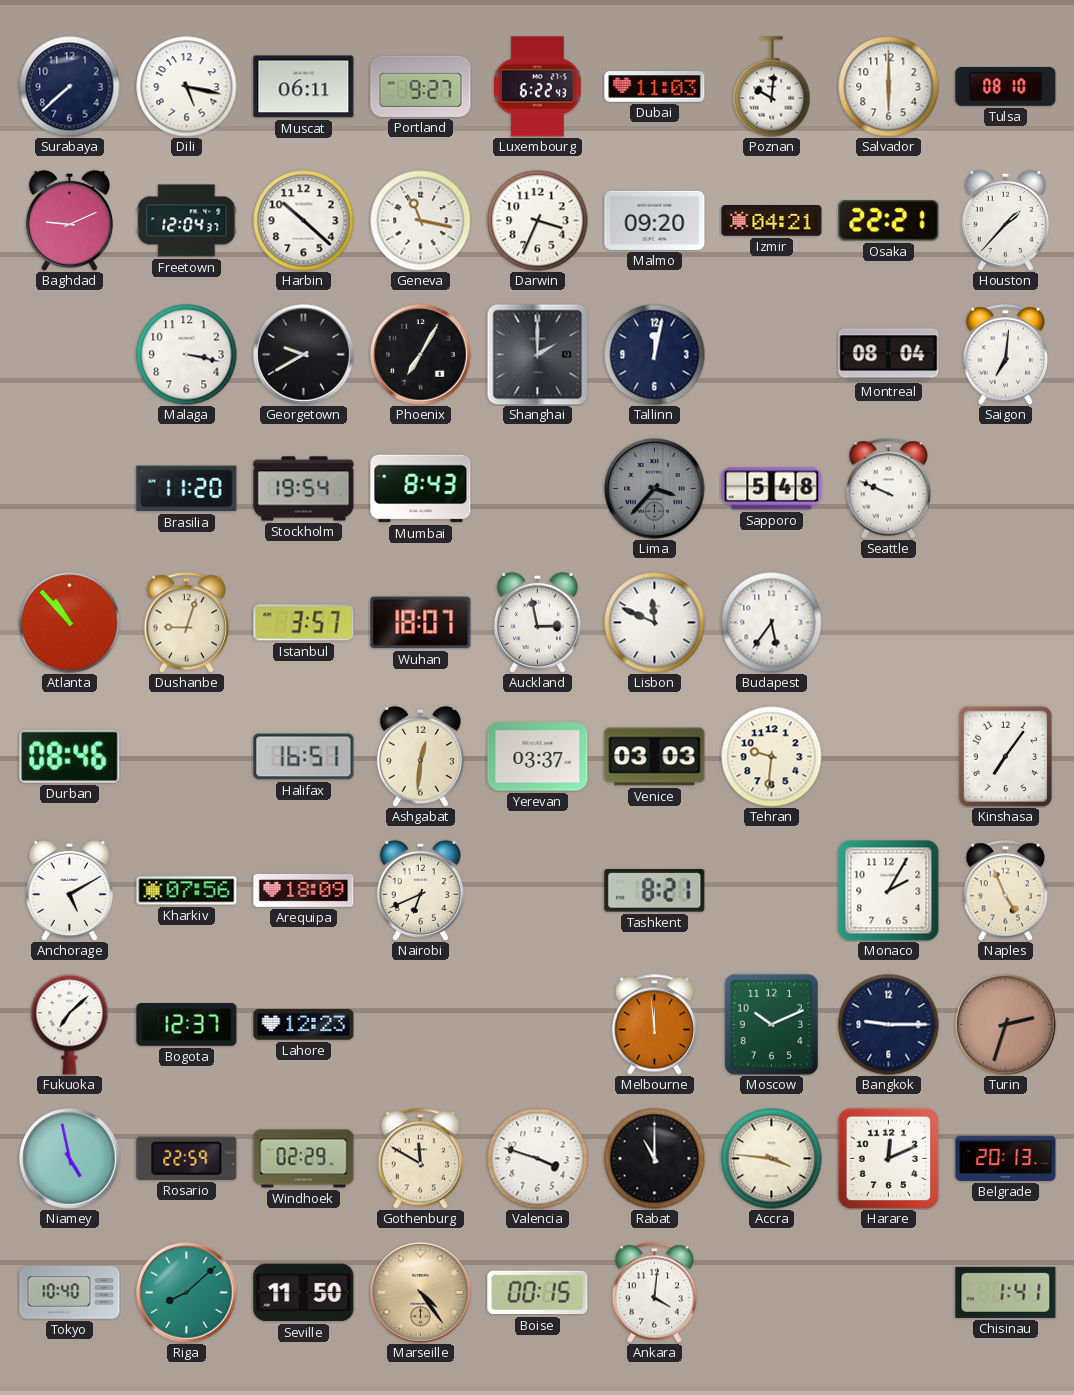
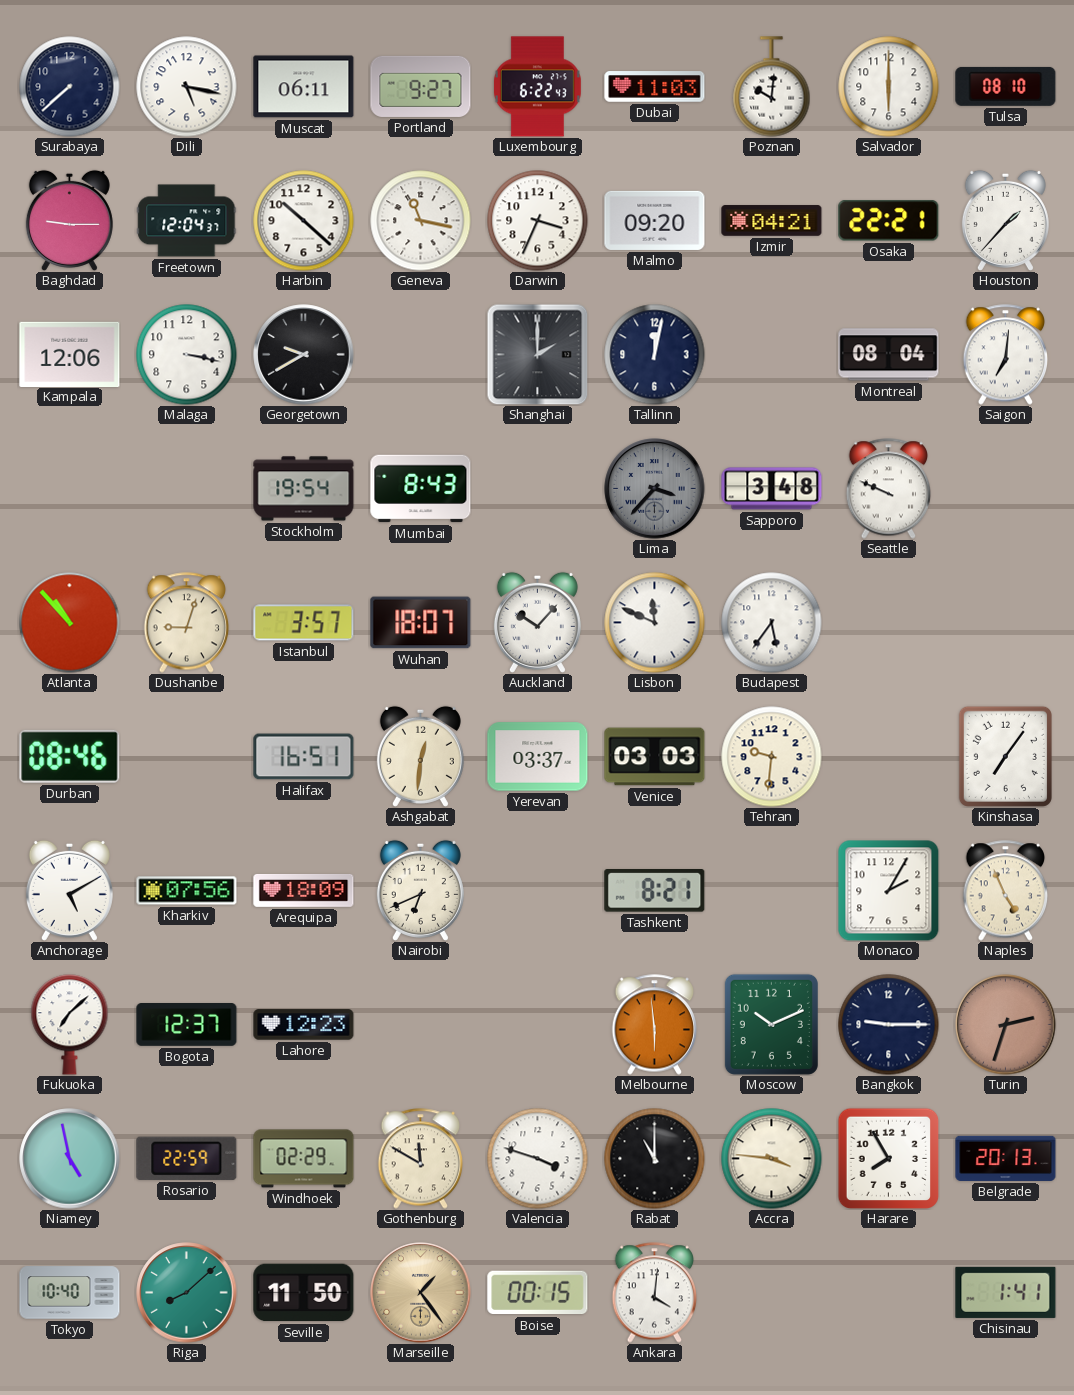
Baghdad: 9:11 -> 9:15 (69, 220)
Kampala: none -> 12:06 (70, 354)
Phoenix: 7:05 -> none (421, 355)
Brasilia: 11:20 -> none (187, 489)
Sapporo: 5:48 -> 3:48 (772, 489)
Auckland: 2:58 -> 10:07 (537, 622)
Melbourne: 11:59 -> 5:59 (655, 1025)
Harare: 12:11 -> 7:55 (888, 1158)
Marseille: 4:24 -> 1:24 (421, 1293)
